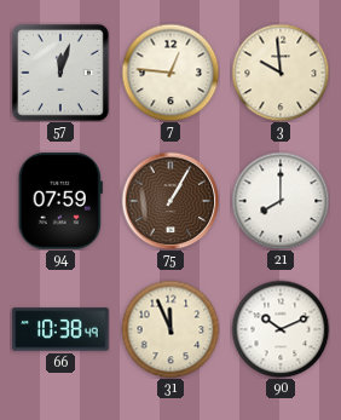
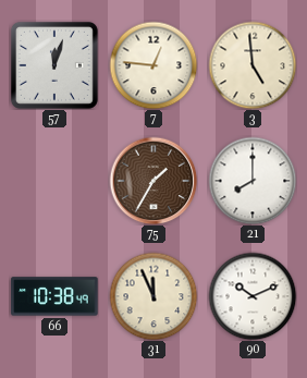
3: 9:59 -> 4:59 (253, 65)
94: 07:59 -> none (60, 201)
75: 1:05 -> 1:35 (153, 181)
